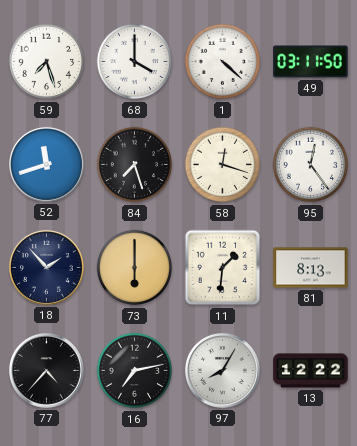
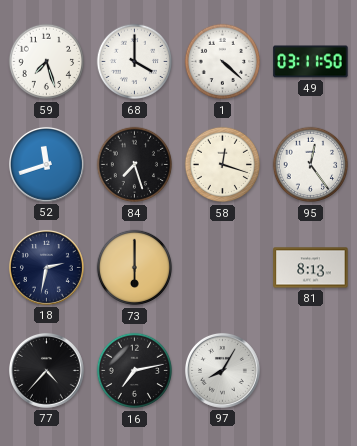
18: 1:53 -> 2:32 (46, 267)
11: 1:31 -> none (223, 268)
13: 12:22 -> none (311, 371)
